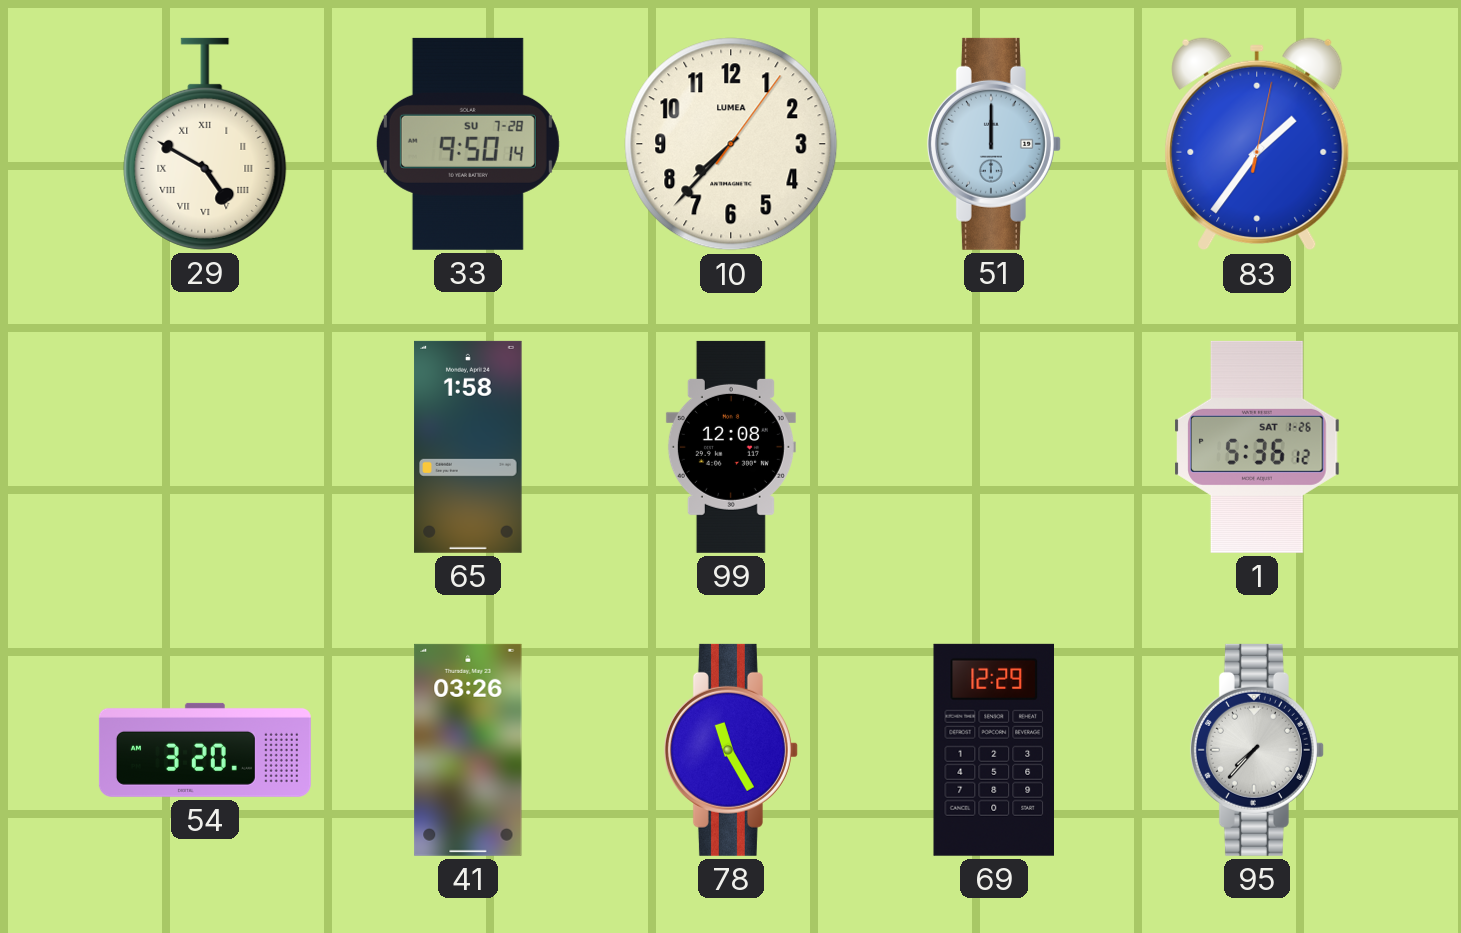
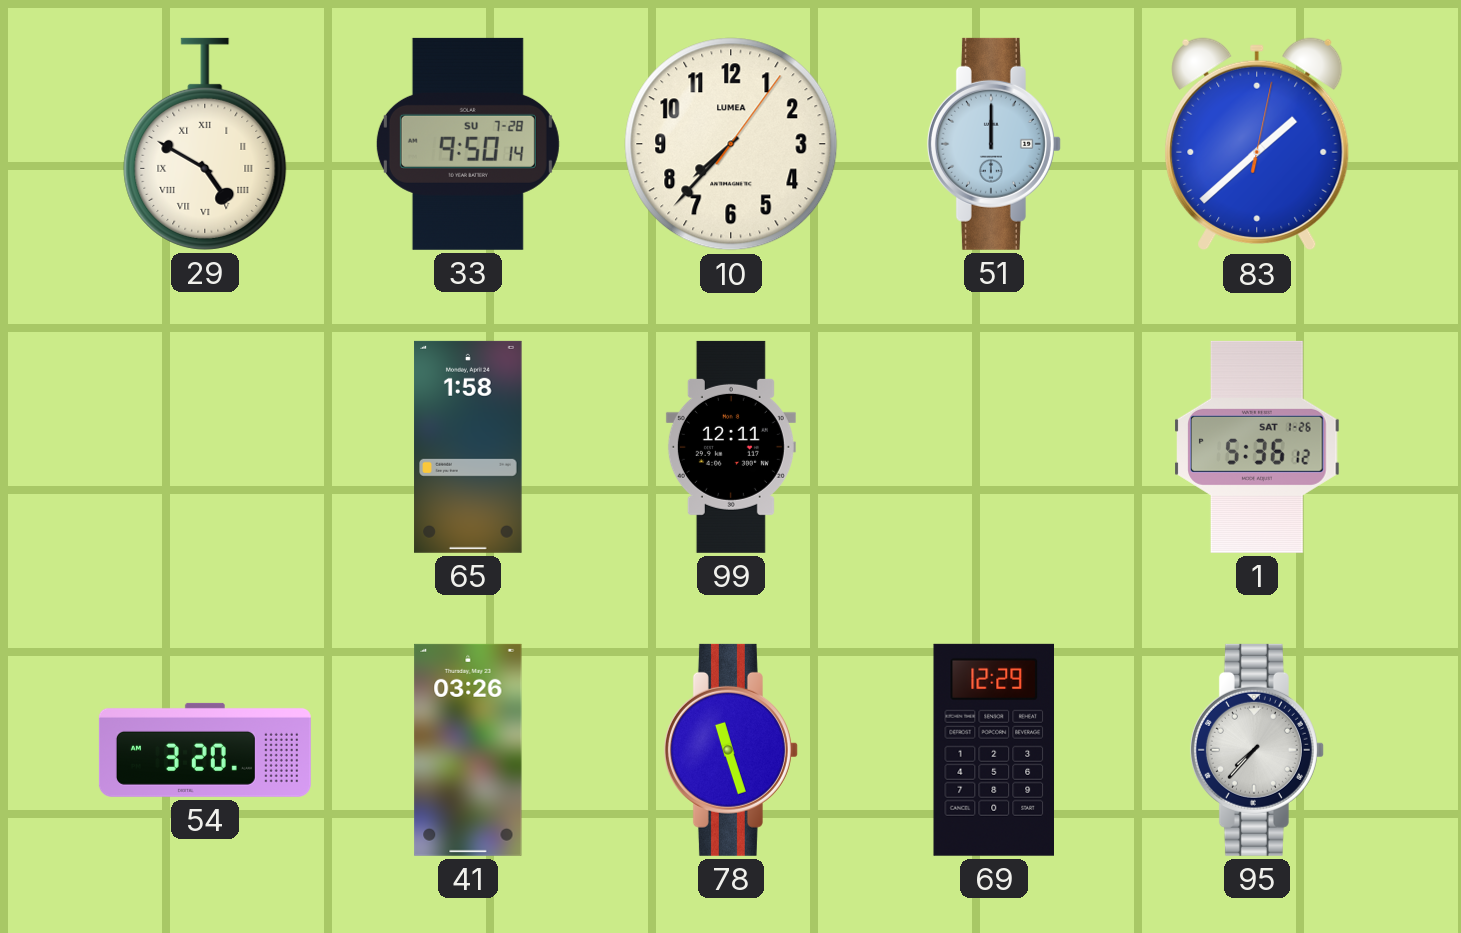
83: 1:36 -> 1:38 (1257, 144)
99: 12:08 -> 12:11 (731, 447)
78: 11:25 -> 11:27 (731, 750)
